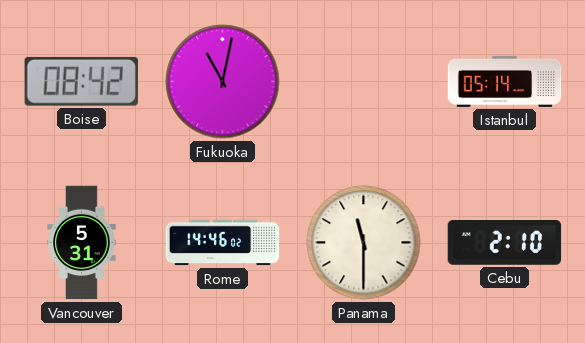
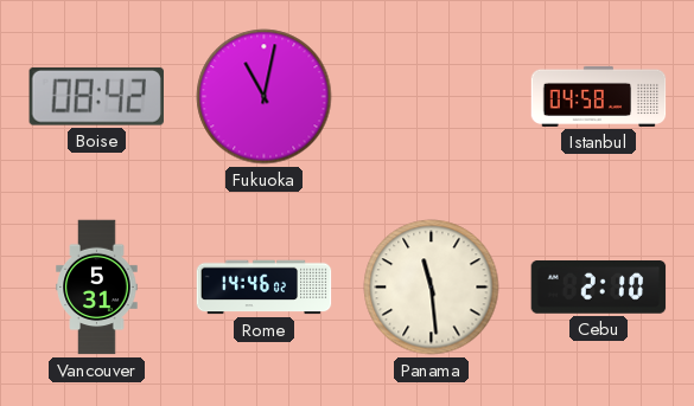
Istanbul: 05:14 -> 04:58 (599, 96)
Panama: 11:30 -> 11:29 (432, 288)
